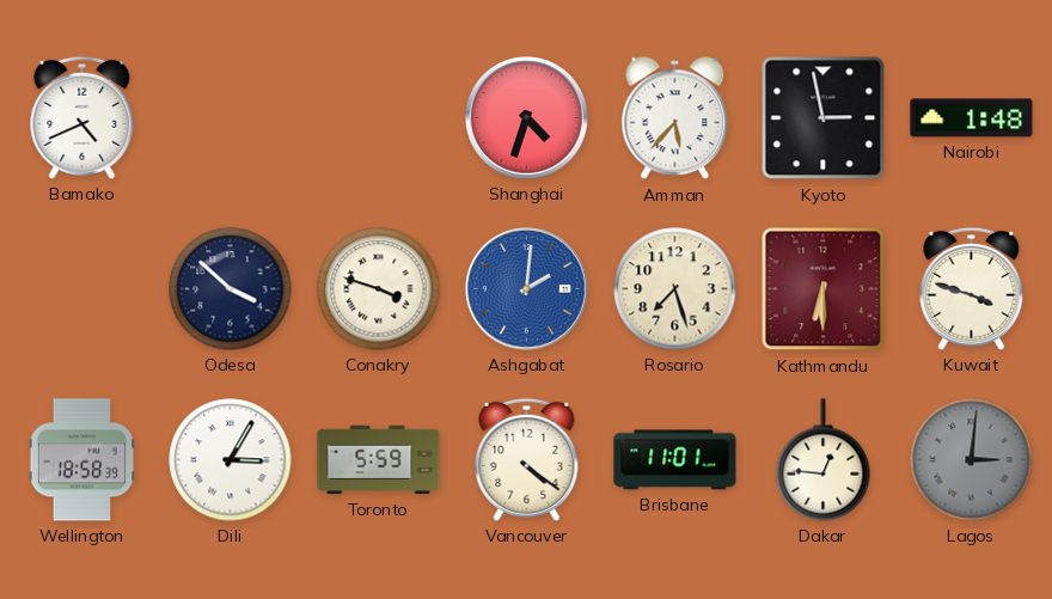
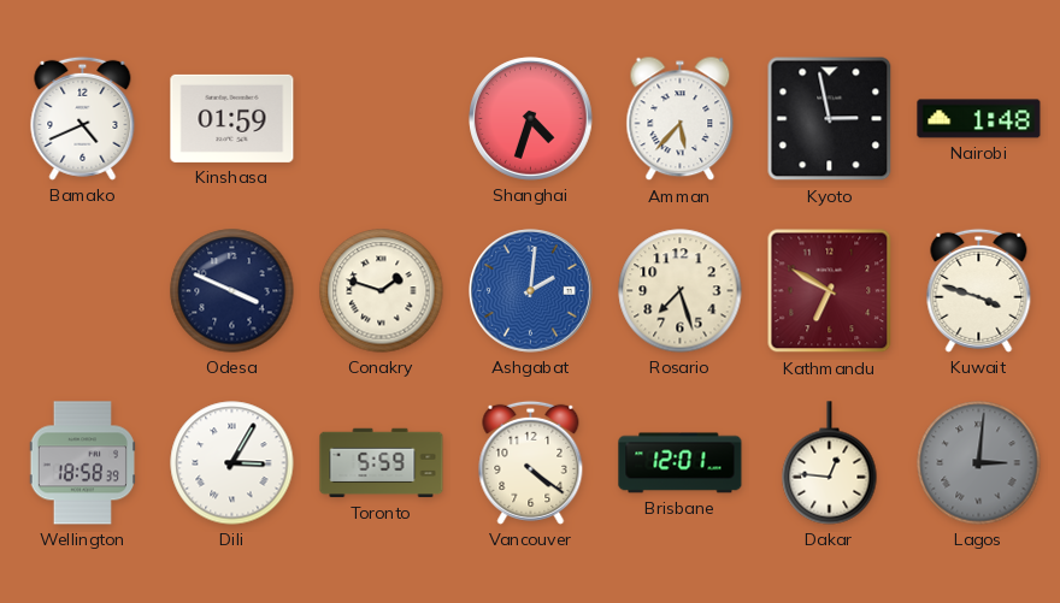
Kinshasa: none -> 01:59 (232, 118)
Odesa: 3:52 -> 3:49 (232, 291)
Conakry: 3:48 -> 1:48 (382, 291)
Kathmandu: 6:30 -> 6:50 (830, 291)
Brisbane: 11:01 -> 12:01 (681, 463)
